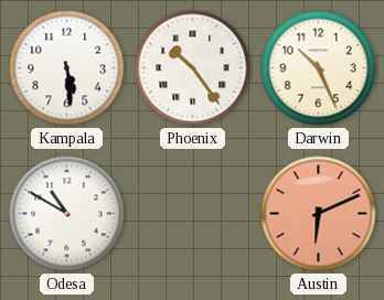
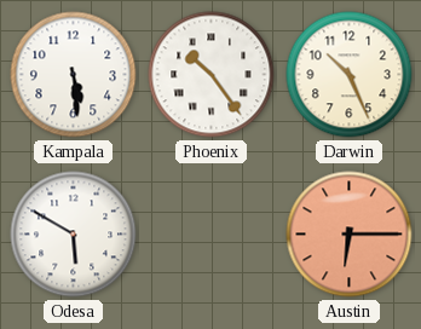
Odesa: 10:50 -> 5:50 (74, 235)
Austin: 6:11 -> 6:15 (350, 235)
